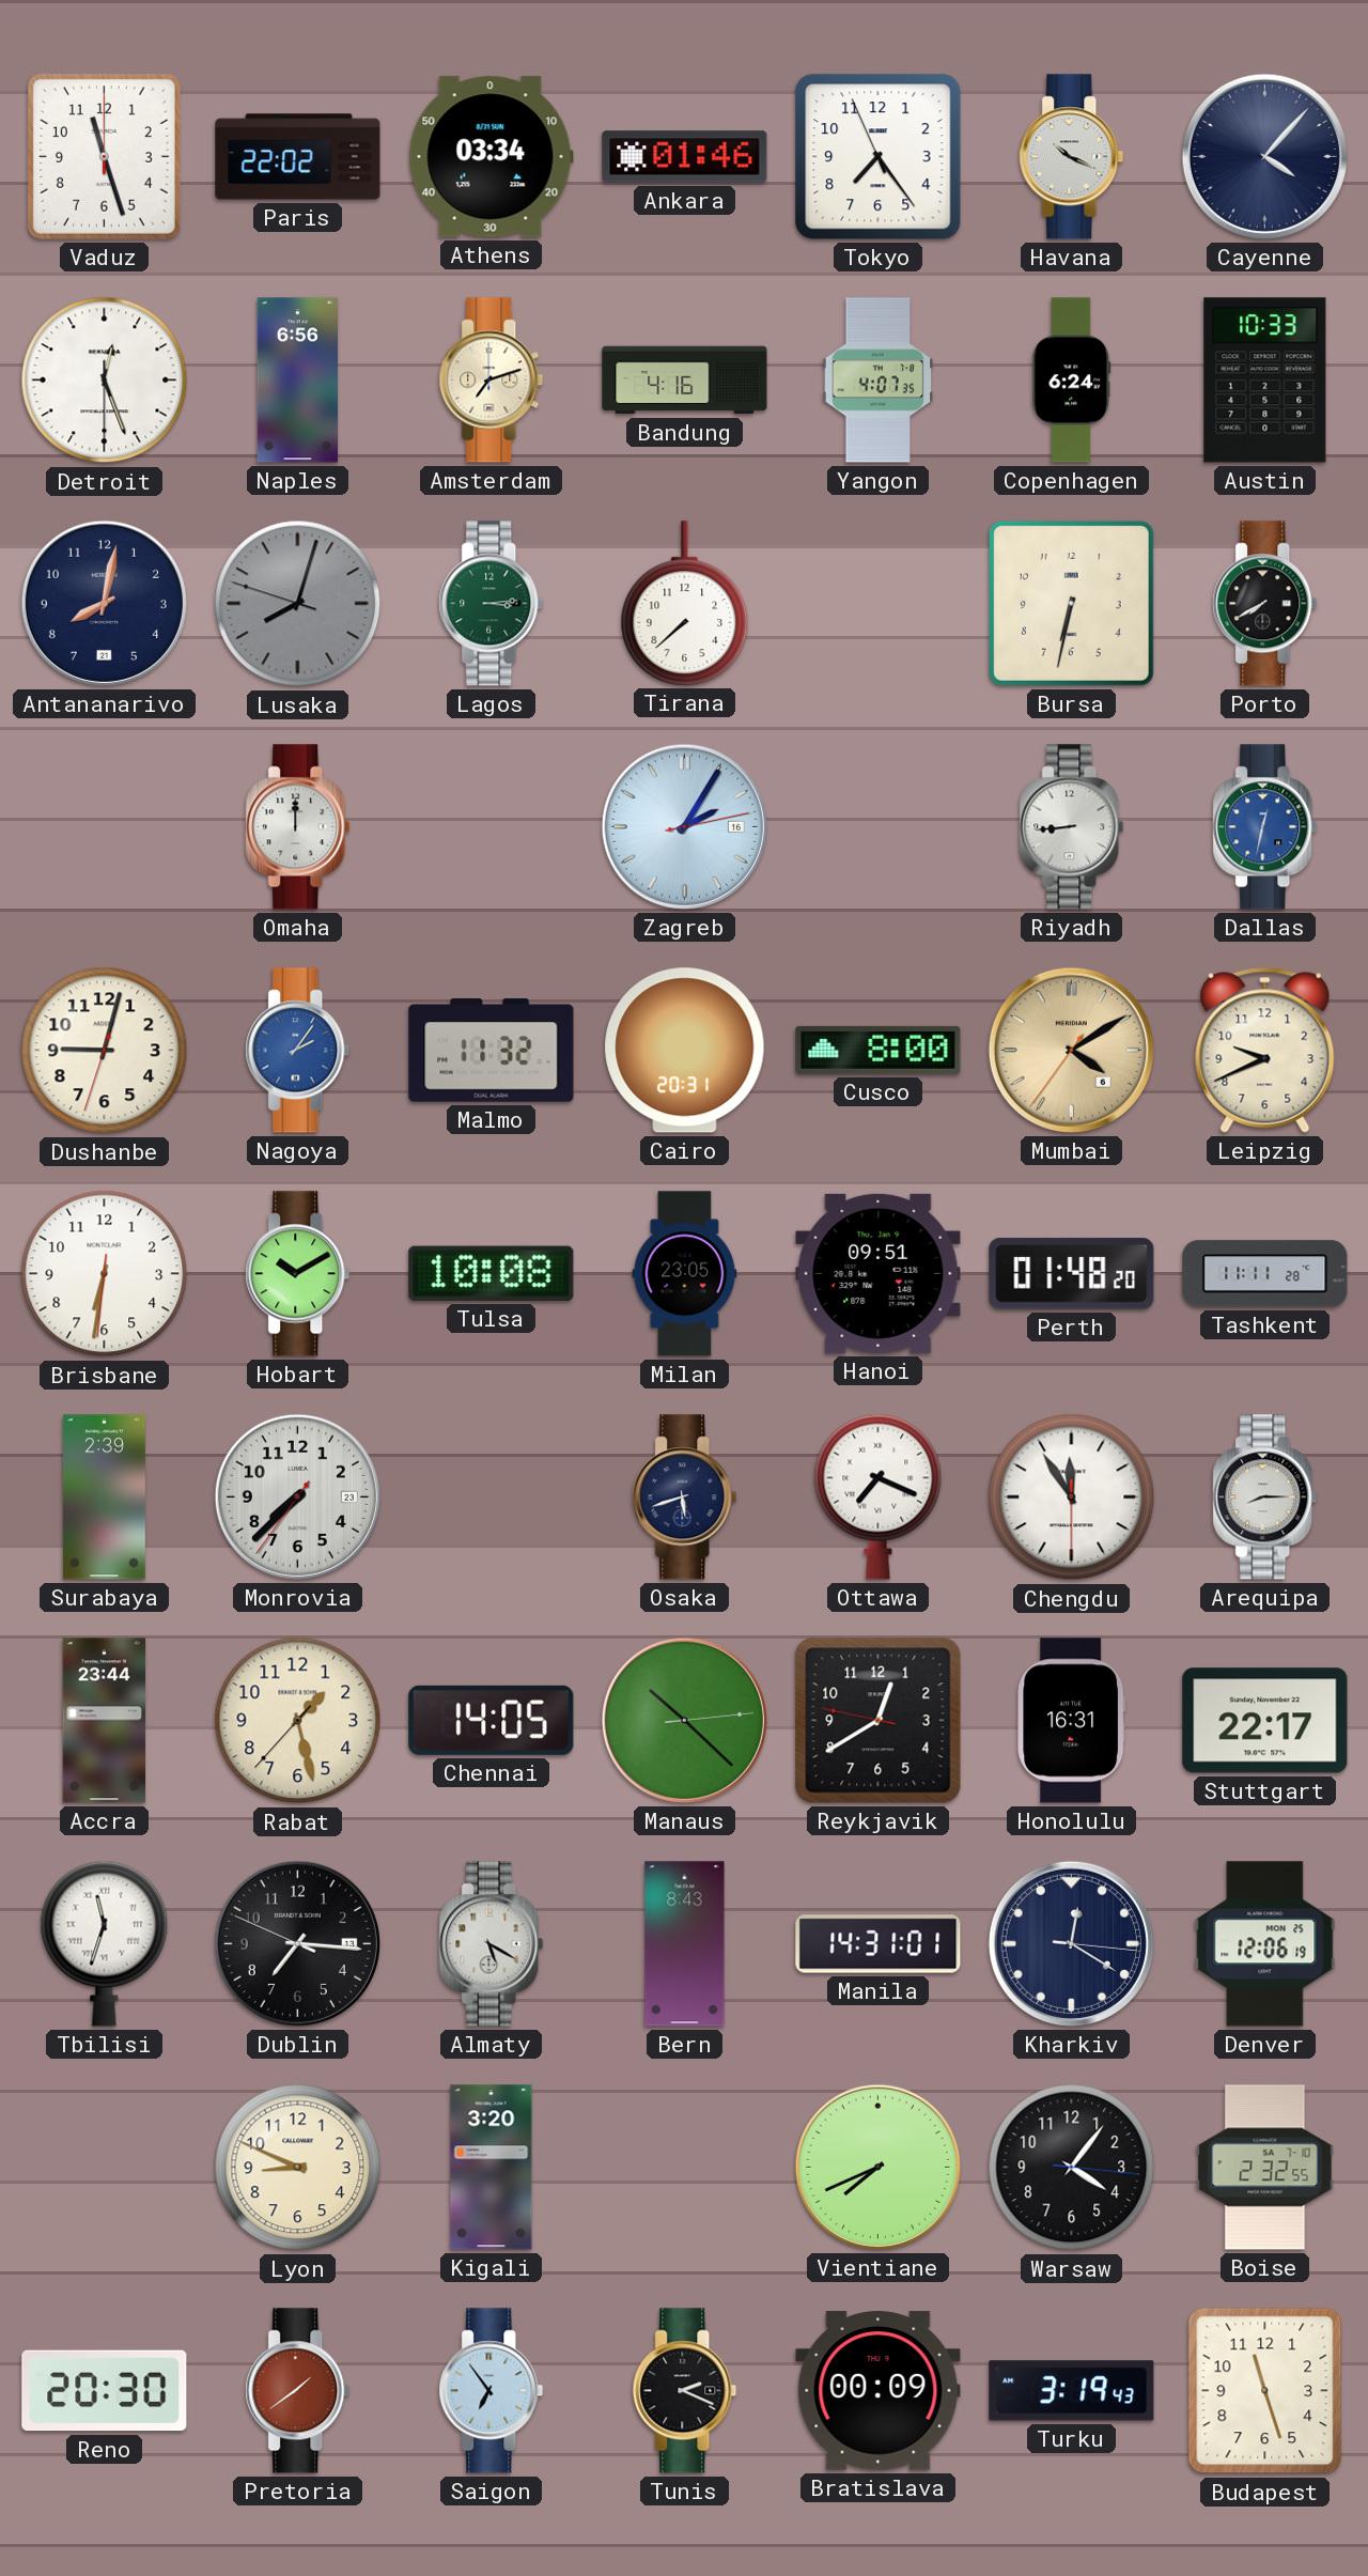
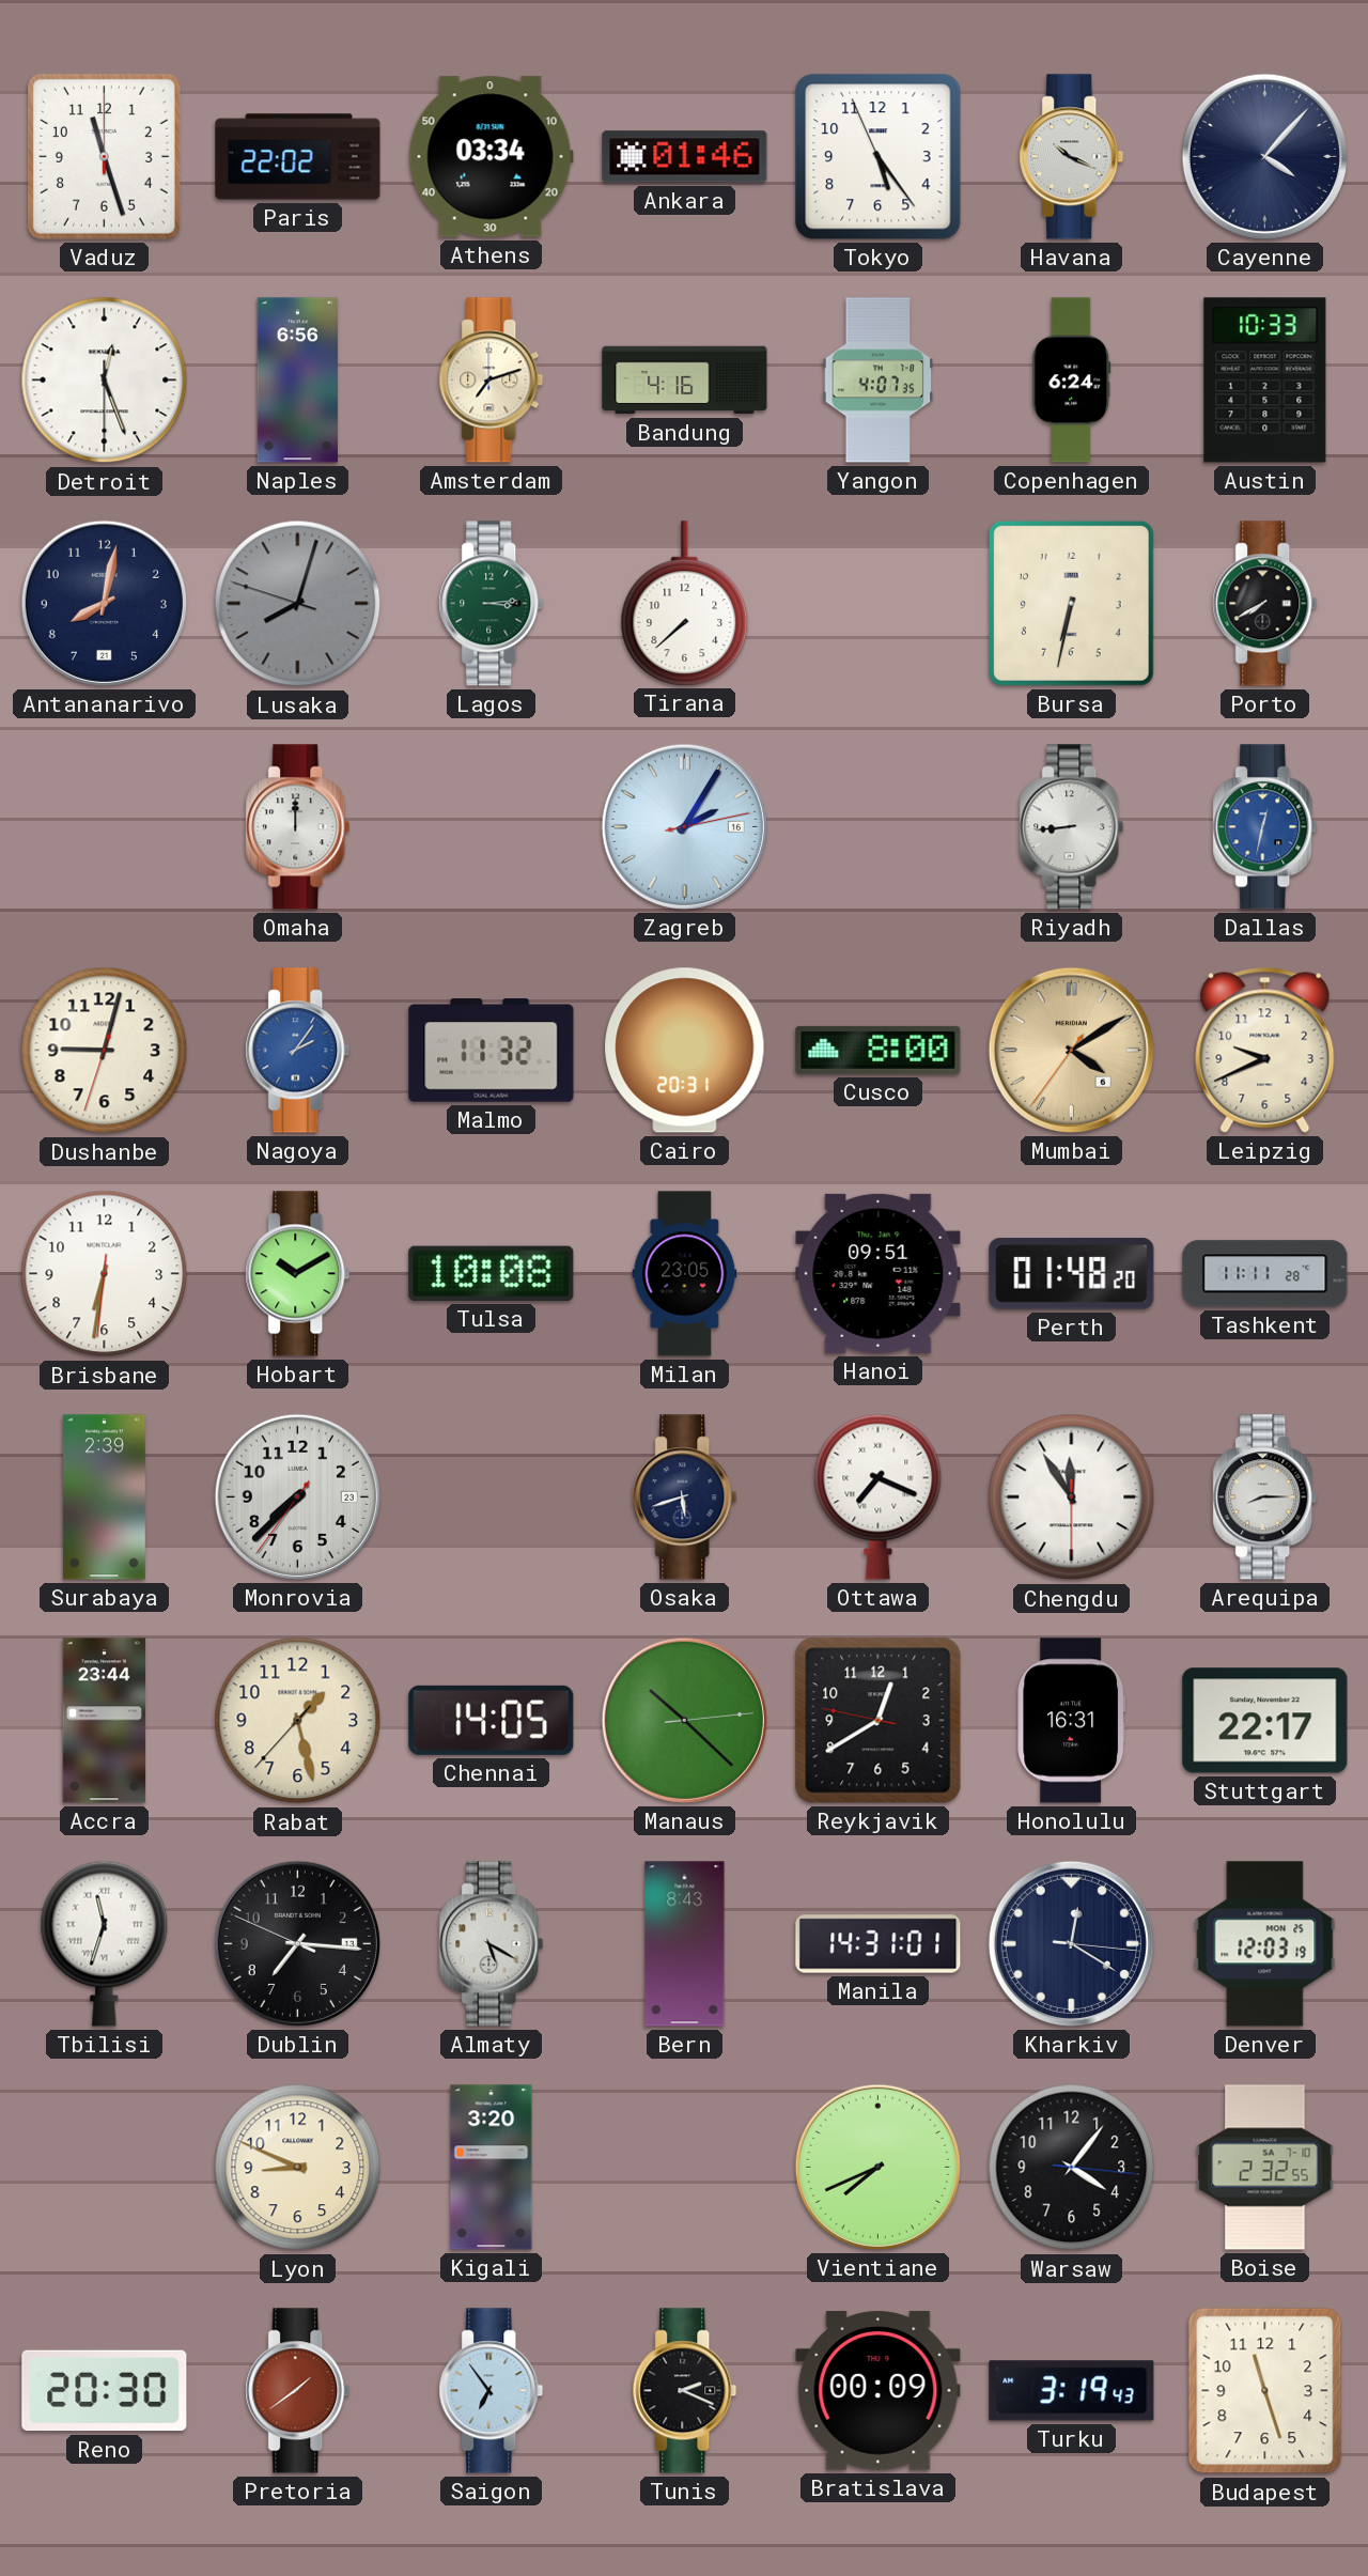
Tokyo: 7:23 -> 5:23 (879, 157)
Denver: 12:06 -> 12:03 (1265, 1944)
